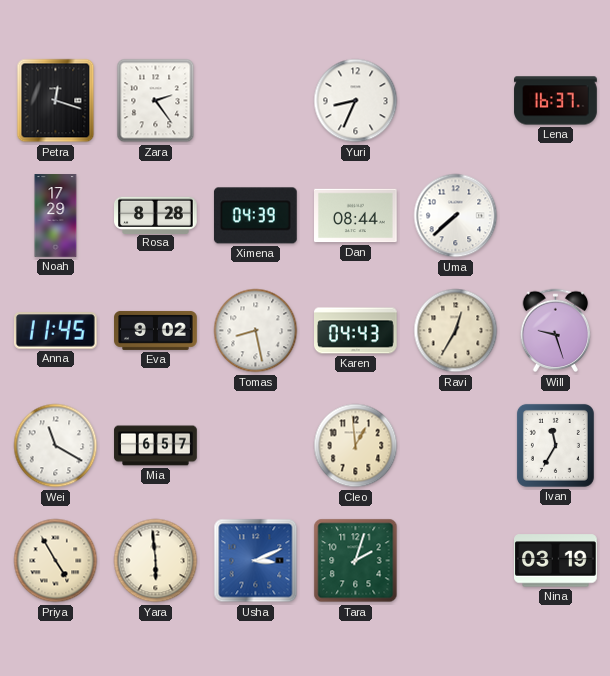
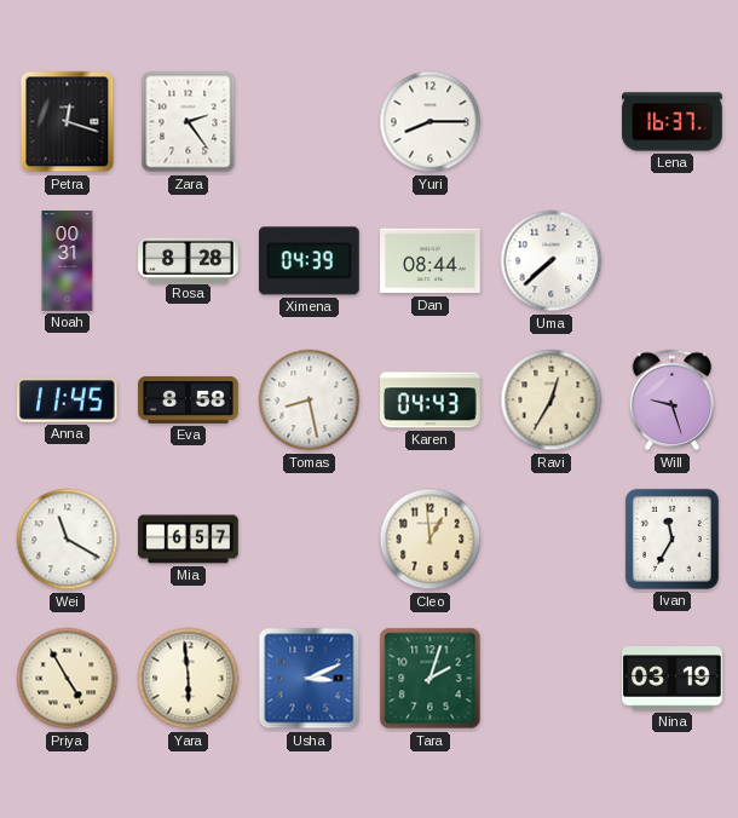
Yuri: 8:34 -> 8:15 (431, 122)
Noah: 17:29 -> 00:31 (68, 261)
Eva: 9:02 -> 8:58 (189, 399)
